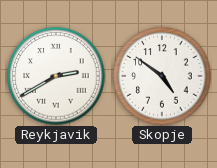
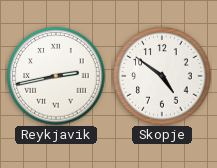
Reykjavik: 2:40 -> 2:43 (56, 76)
